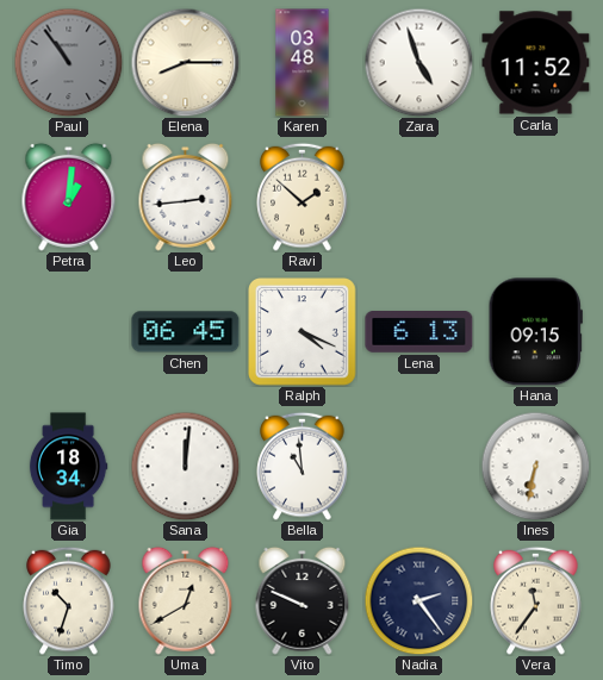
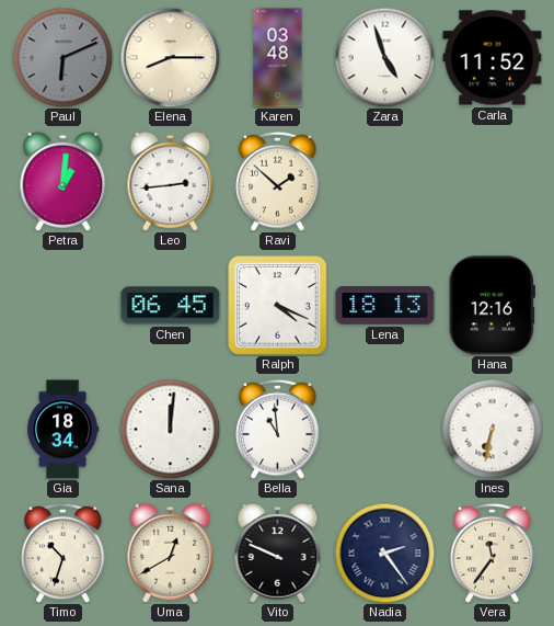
Paul: 10:54 -> 6:11 (62, 57)
Lena: 6:13 -> 18:13 (385, 306)
Hana: 09:15 -> 12:16 (492, 306)
